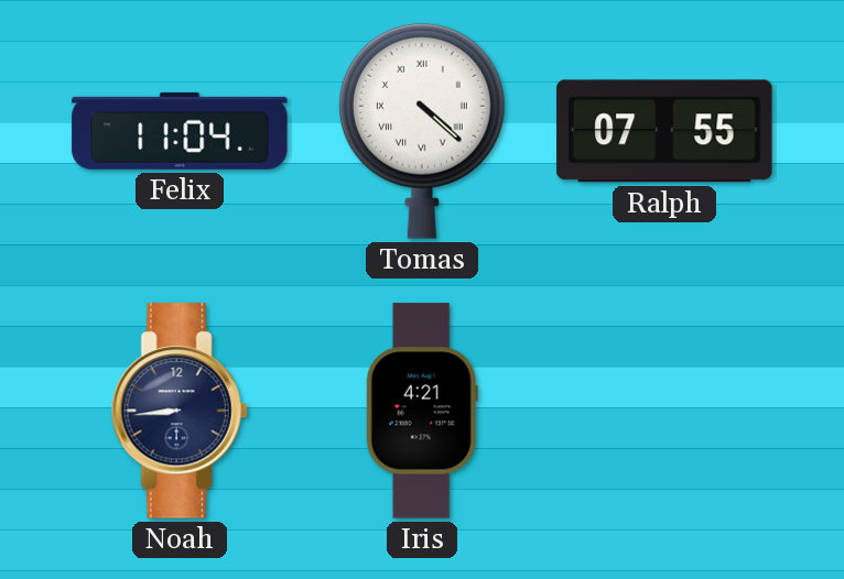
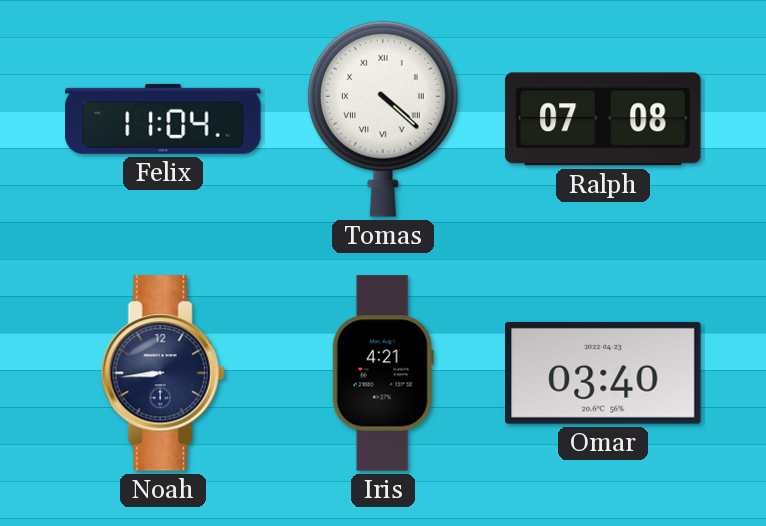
Ralph: 07:55 -> 07:08 (603, 119)
Omar: none -> 03:40 (603, 373)
